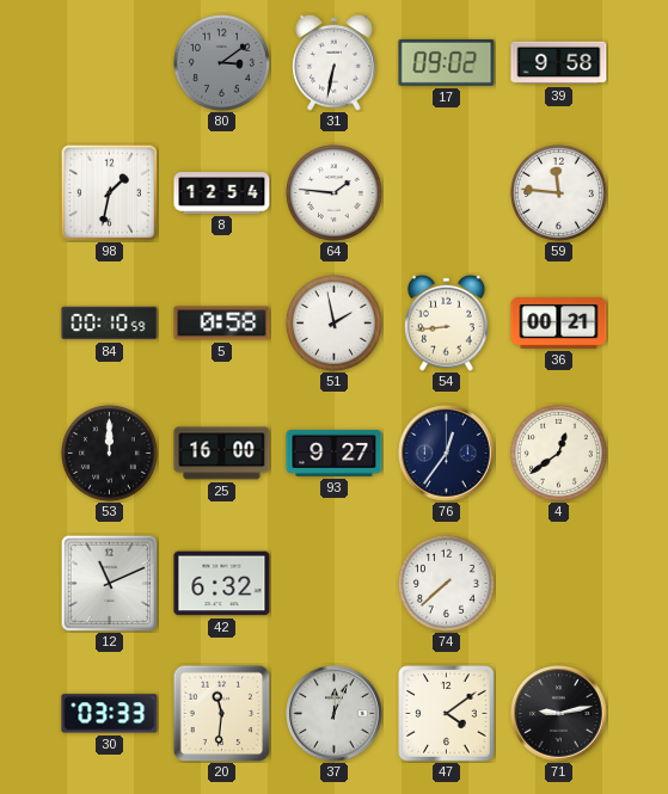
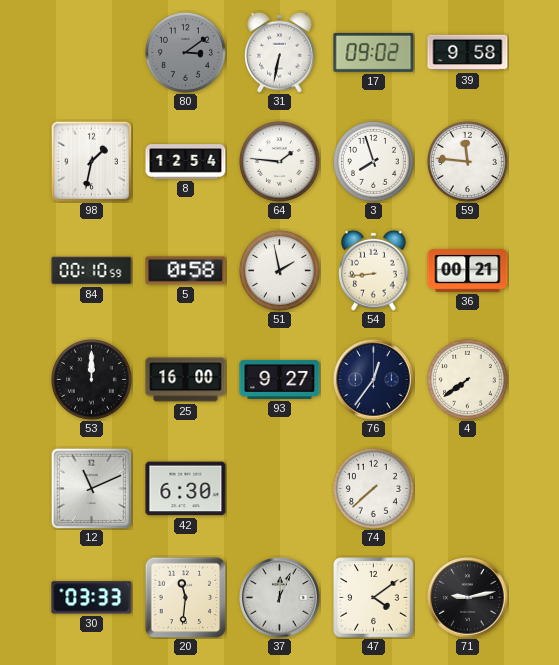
3: none -> 7:57 (373, 161)
4: 12:39 -> 7:39 (467, 379)
42: 6:32 -> 6:30 (186, 489)
